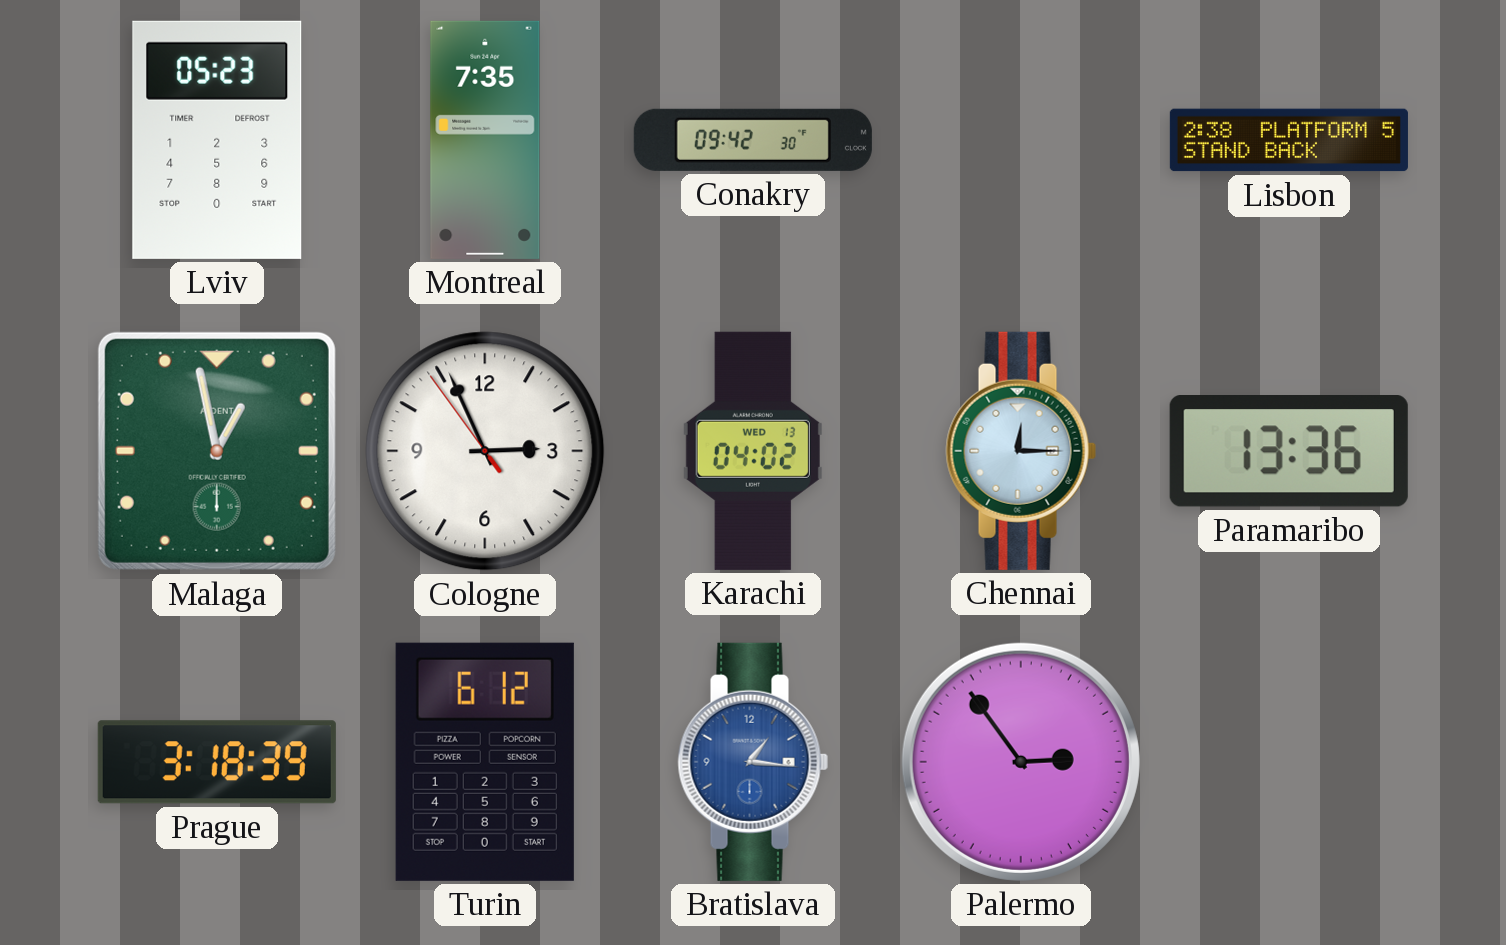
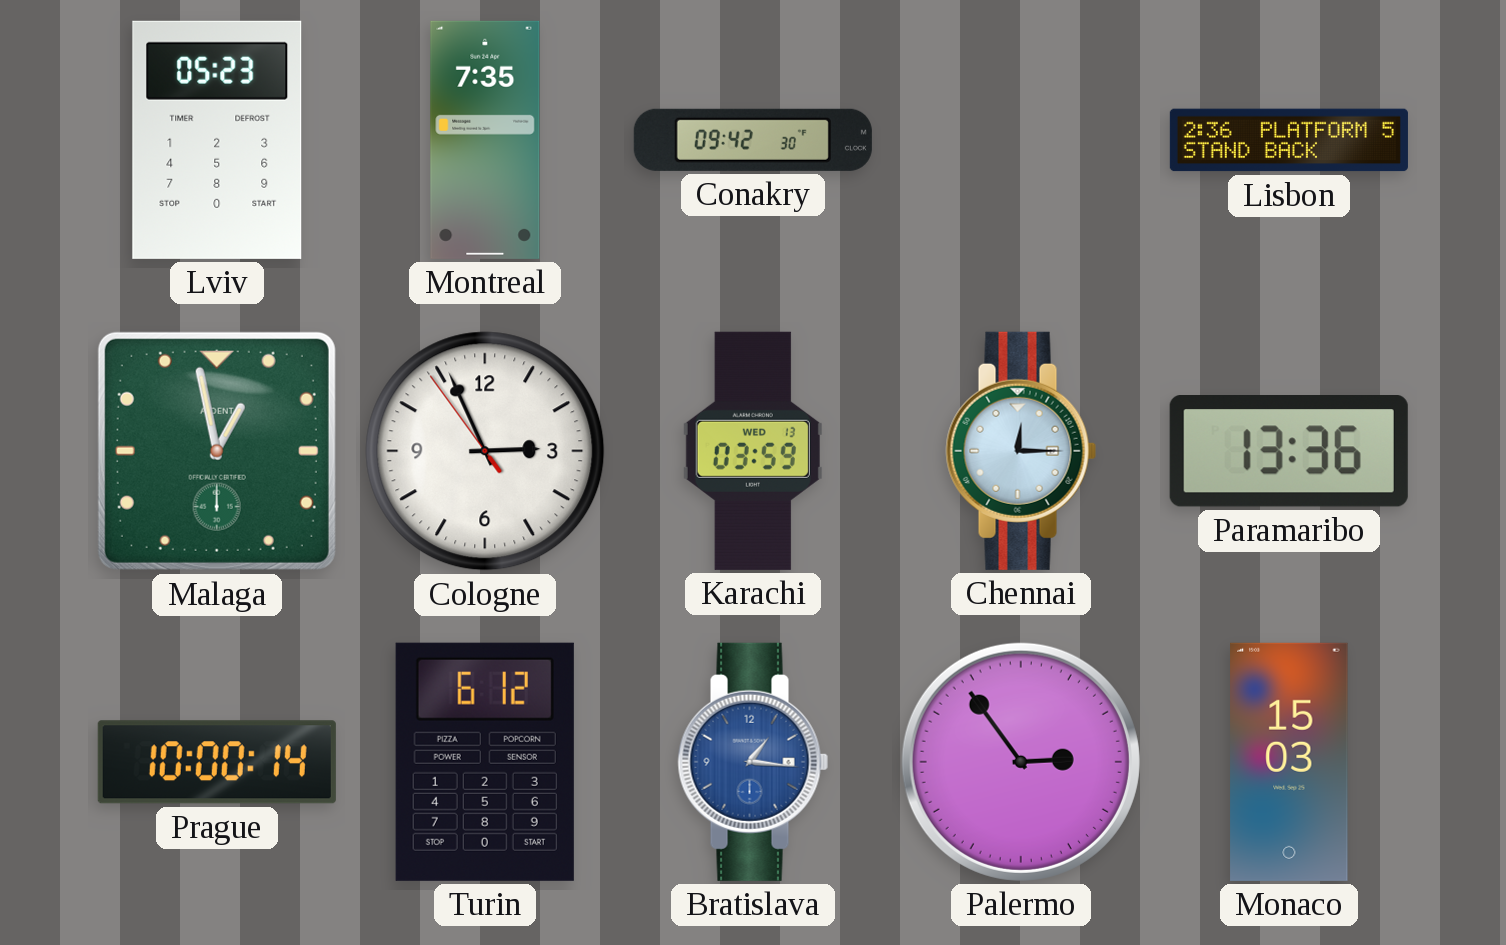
Lisbon: 2:38 -> 2:36 (1289, 140)
Karachi: 04:02 -> 03:59 (753, 451)
Prague: 3:18 -> 10:00 (217, 762)
Monaco: none -> 15:03 (1289, 762)
